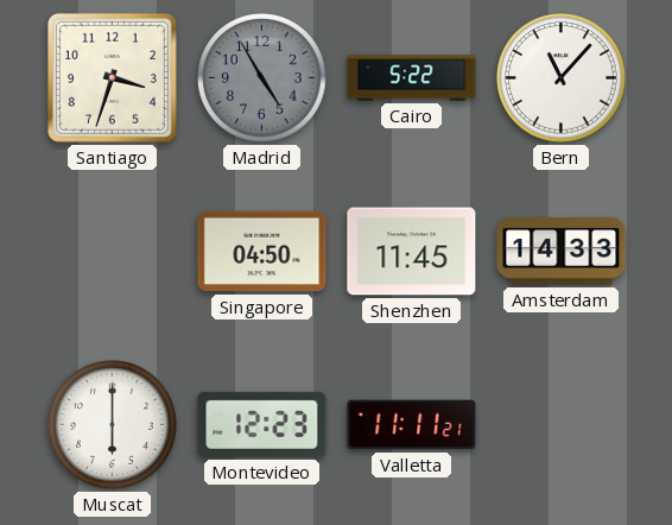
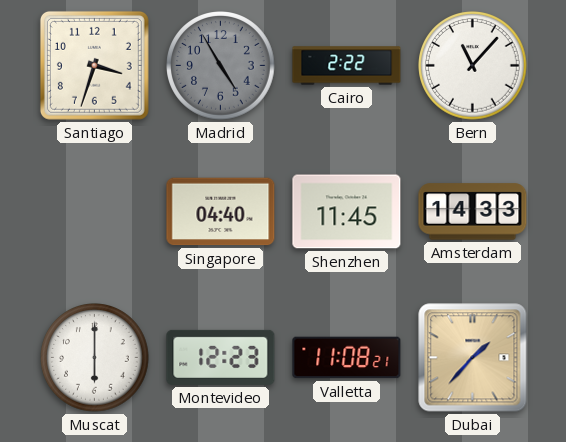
Cairo: 5:22 -> 2:22 (347, 66)
Singapore: 04:50 -> 04:40 (221, 212)
Valletta: 11:11 -> 11:08 (347, 358)
Dubai: none -> 1:37 (473, 358)
